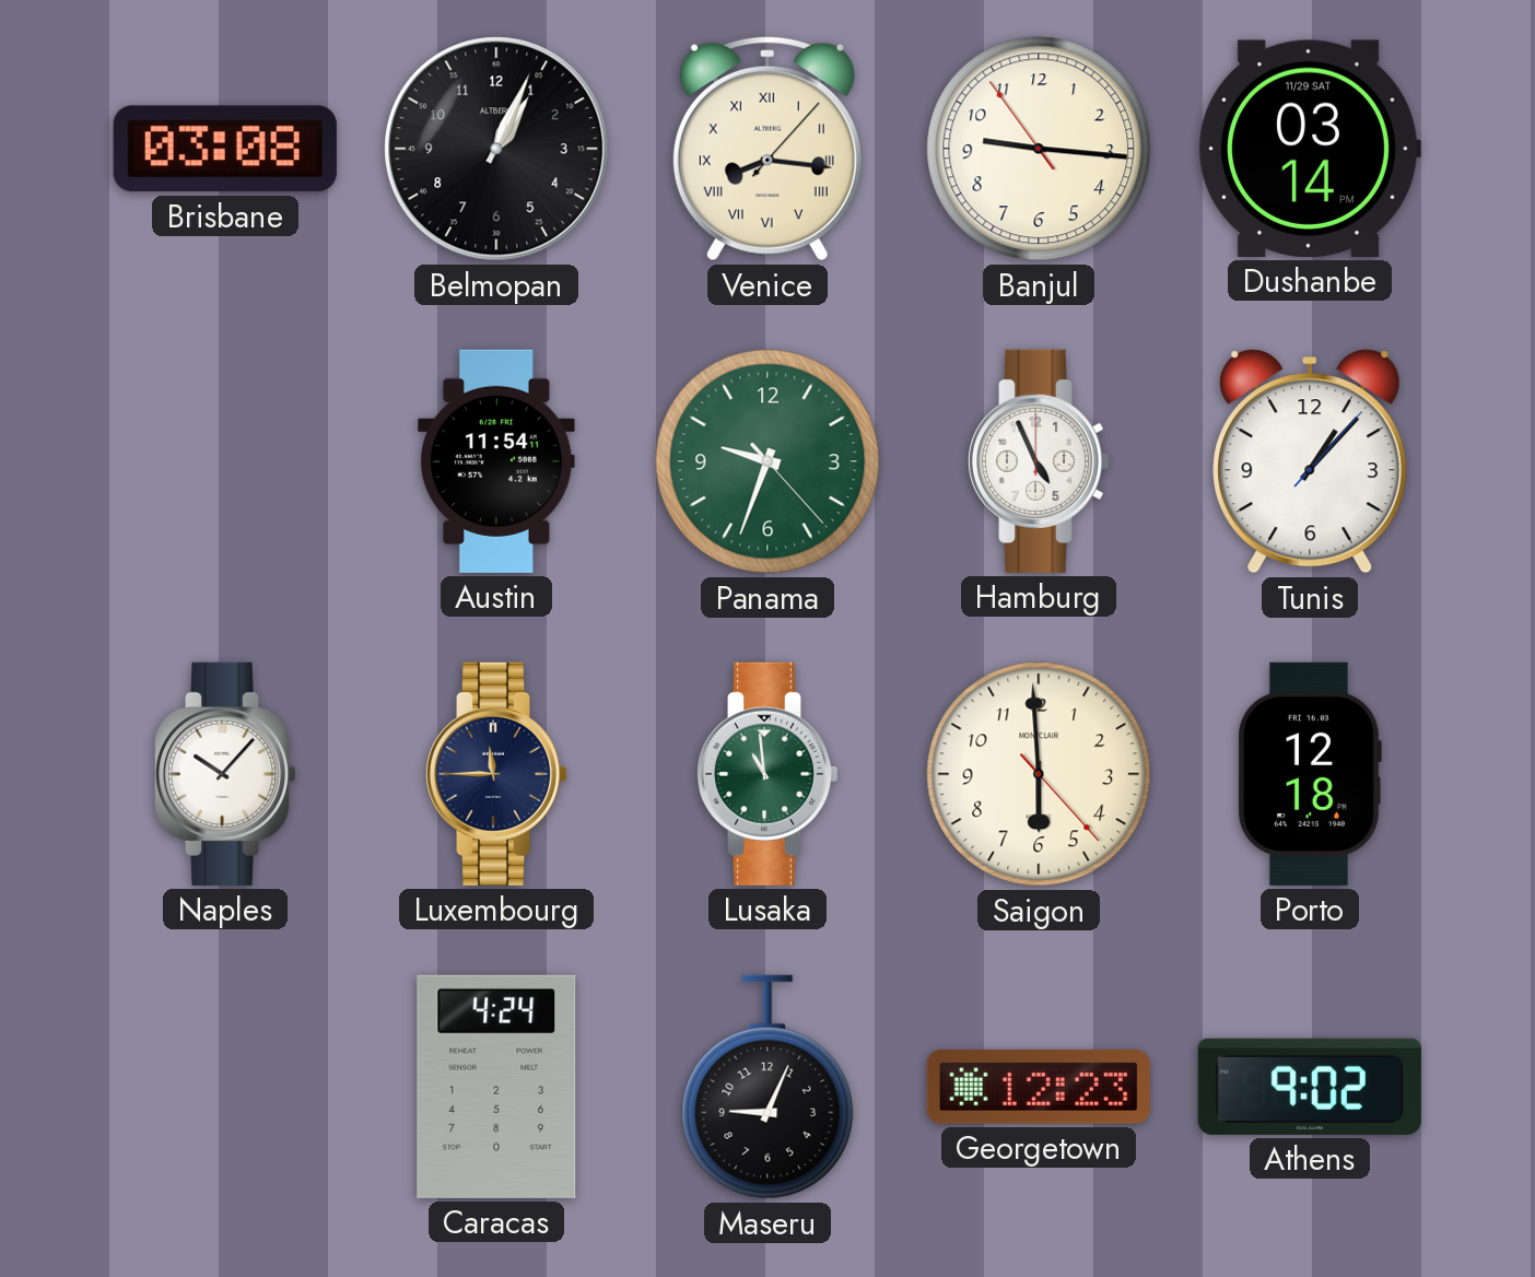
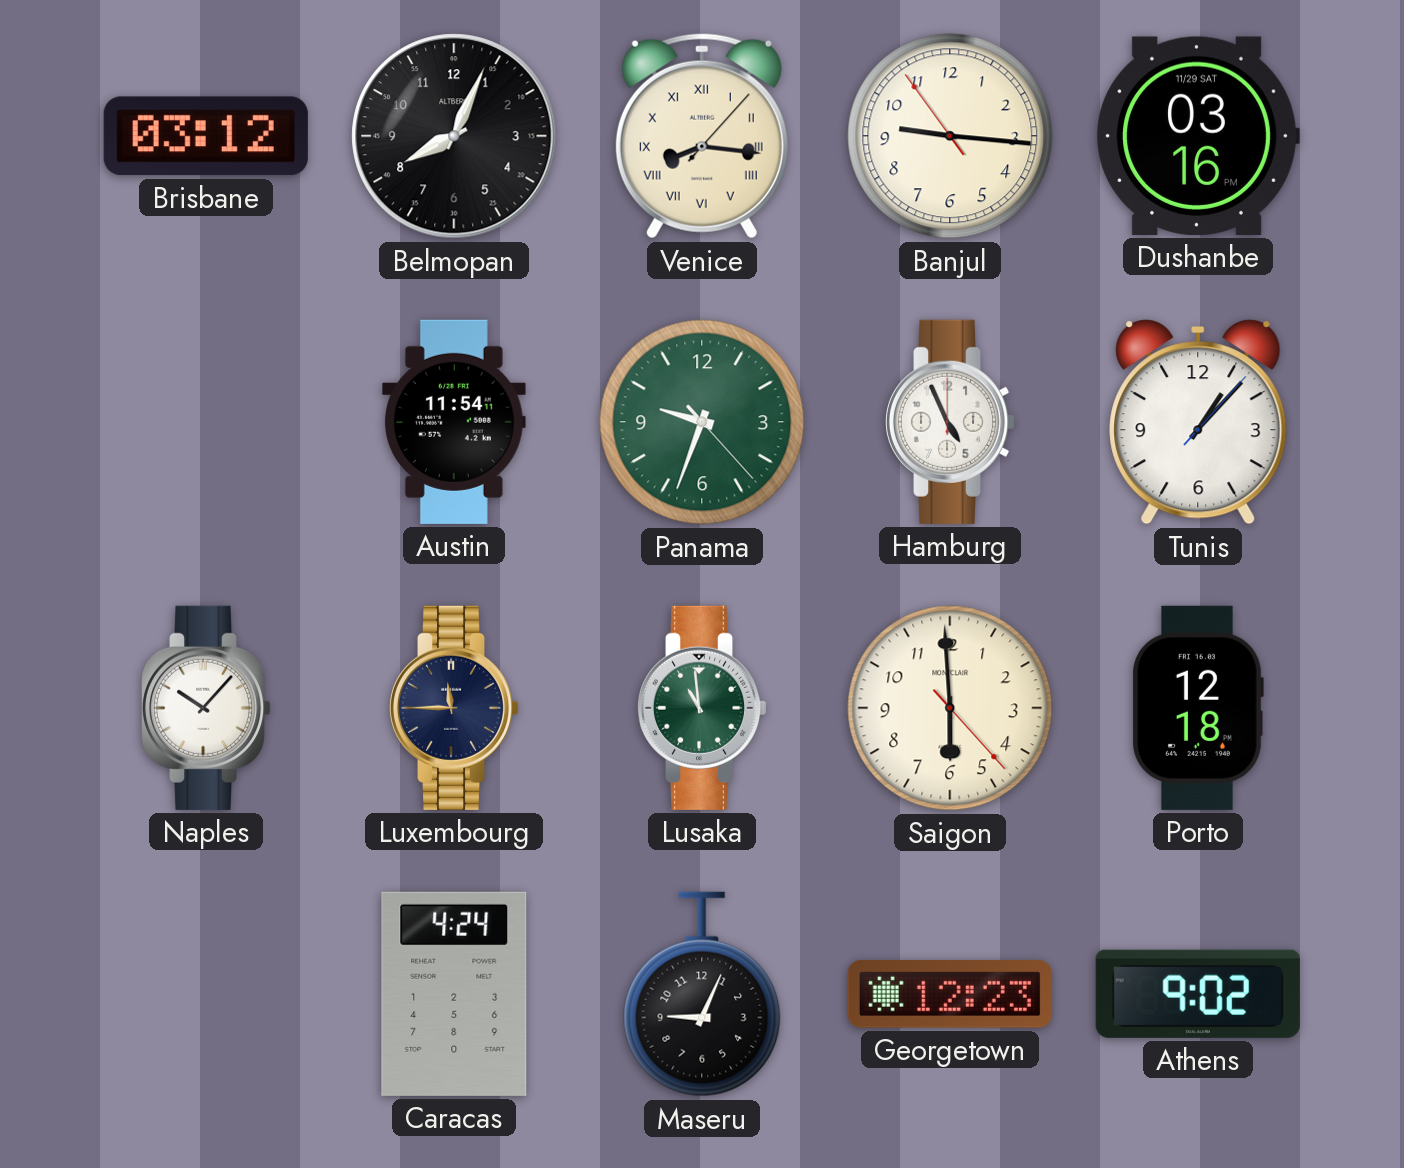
Brisbane: 03:08 -> 03:12 (206, 136)
Belmopan: 1:04 -> 8:04 (454, 136)
Dushanbe: 03:14 -> 03:16 (1198, 136)
